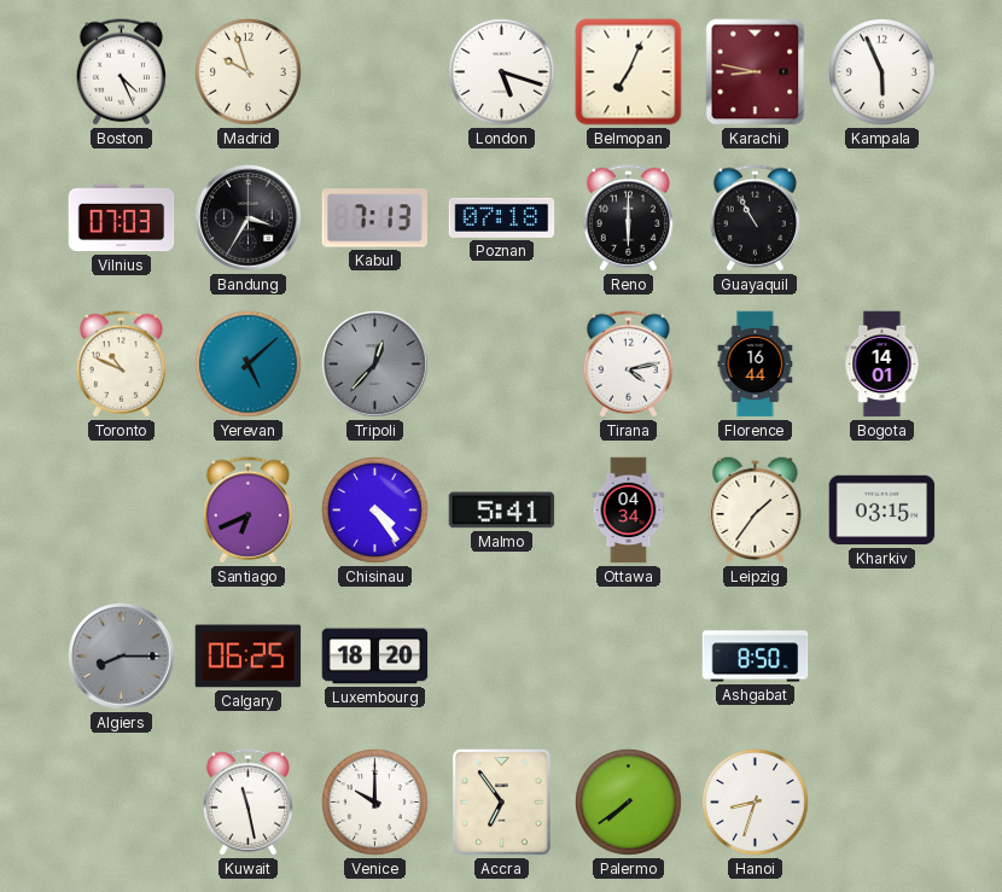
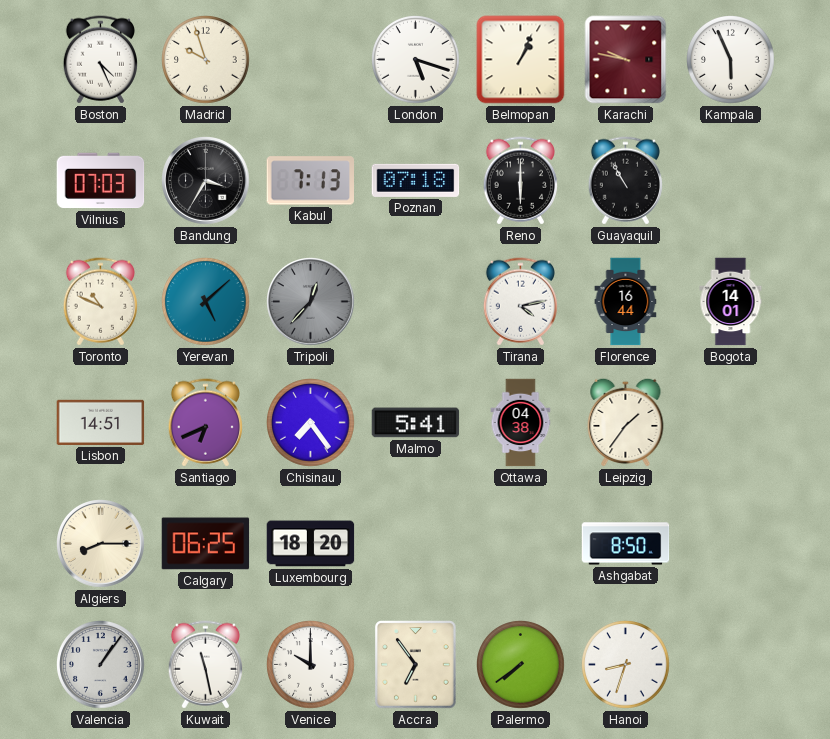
Belmopan: 7:04 -> 1:04 (521, 60)
Karachi: 8:47 -> 9:47 (626, 60)
Lisbon: none -> 14:51 (101, 422)
Chisinau: 4:24 -> 7:24 (311, 423)
Ottawa: 04:34 -> 04:38 (521, 423)
Kharkiv: 03:15 -> none (882, 511)
Algiers dial: grey -> cream (101, 544)
Valencia: none -> 1:06 (101, 665)
